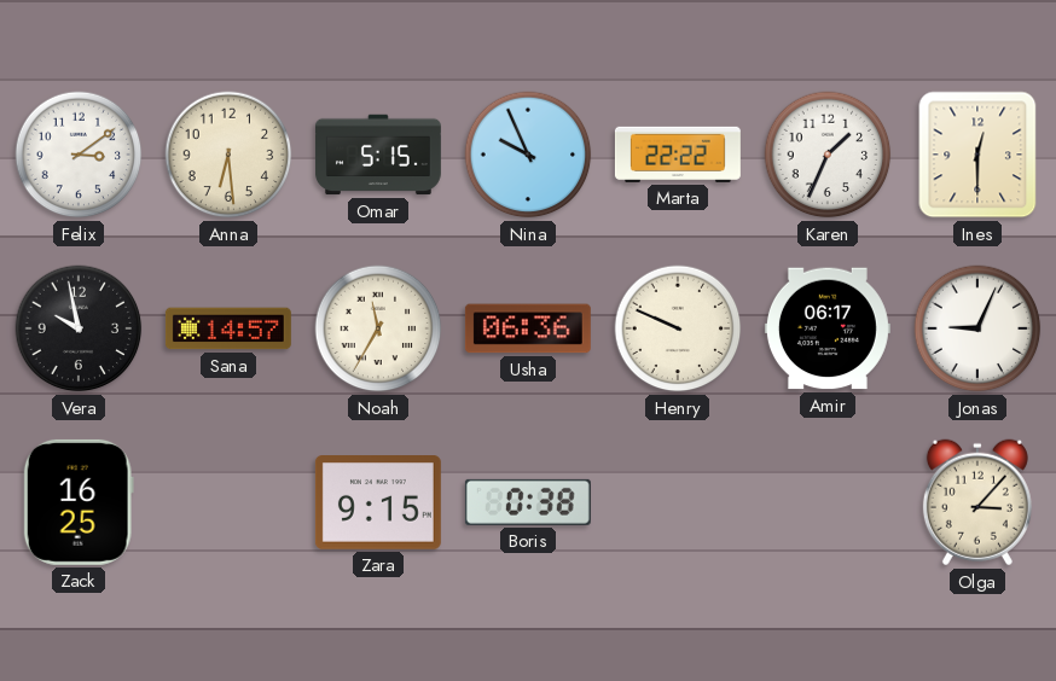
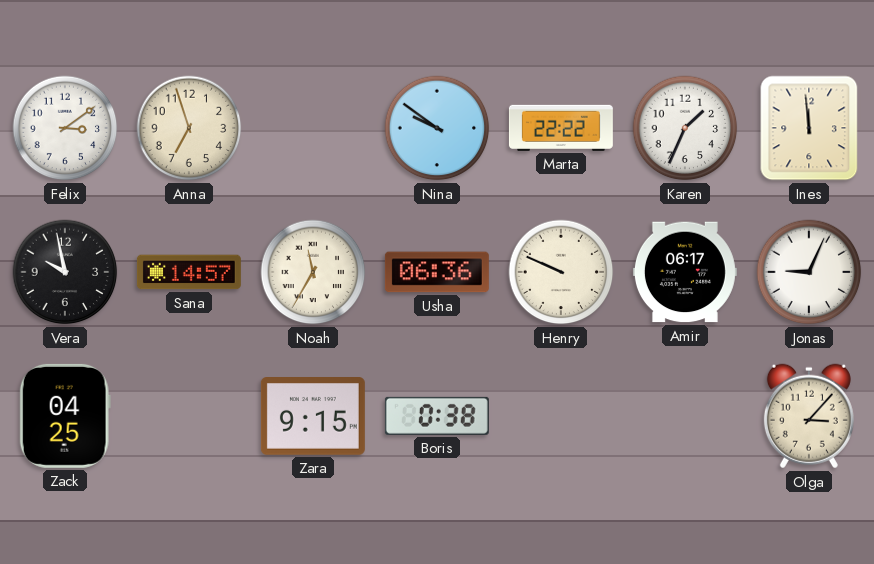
Anna: 6:29 -> 6:57 (189, 128)
Omar: 5:15 -> none (378, 155)
Nina: 9:56 -> 9:51 (437, 128)
Ines: 12:30 -> 11:59 (809, 128)
Zack: 16:25 -> 04:25 (65, 416)
